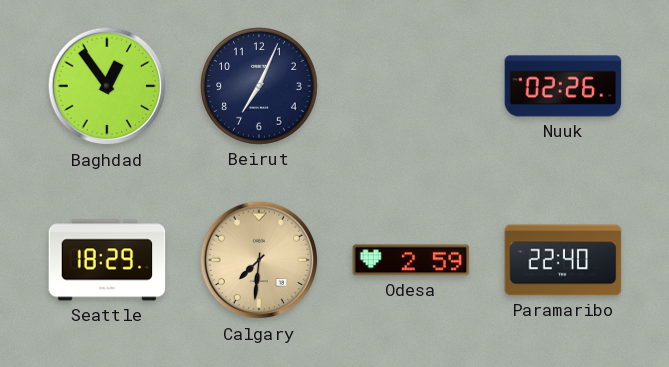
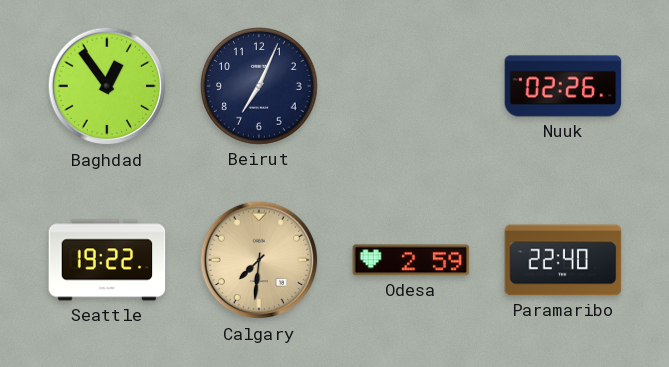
Seattle: 18:29 -> 19:22 (107, 260)
